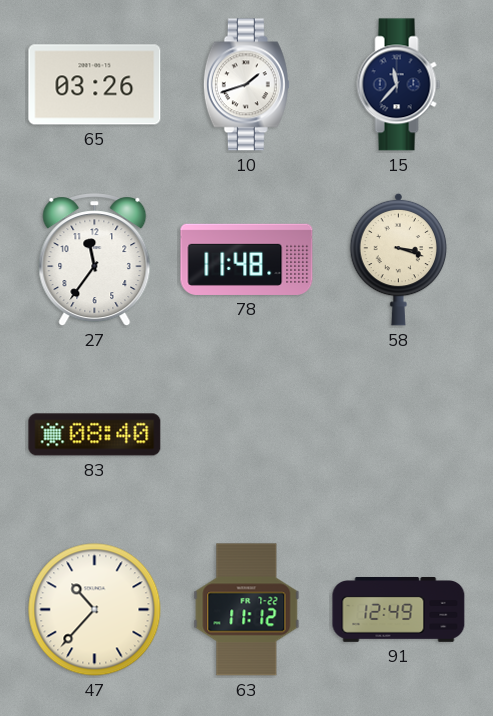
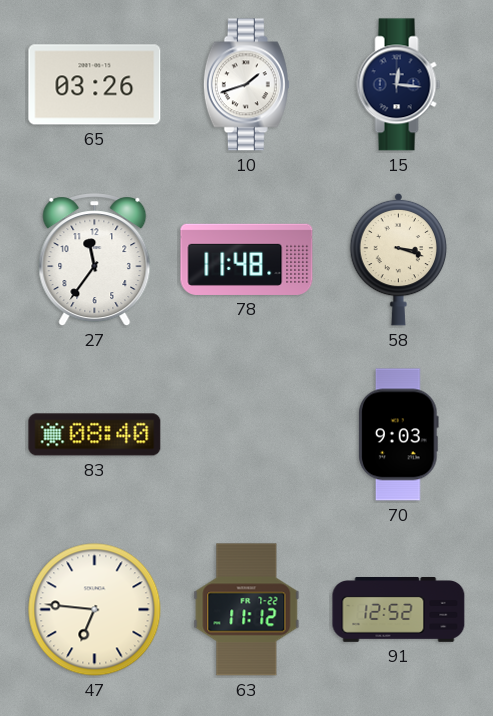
15: 11:37 -> 12:16 (399, 85)
70: none -> 9:03 (399, 435)
47: 10:37 -> 6:46 (95, 610)
91: 12:49 -> 12:52 (399, 610)
